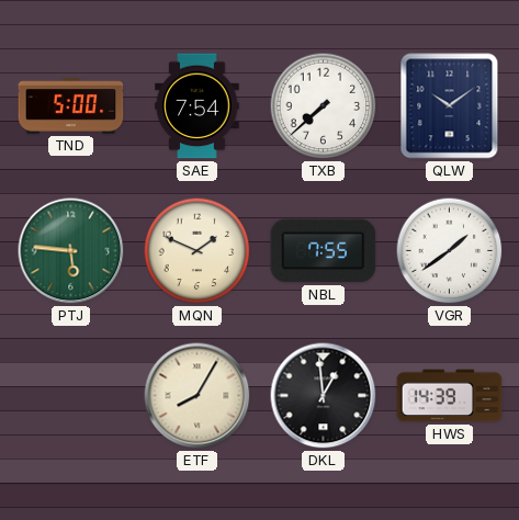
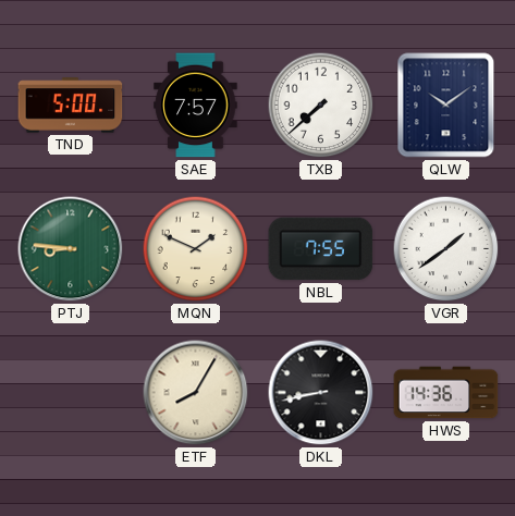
SAE: 7:54 -> 7:57 (196, 106)
PTJ: 5:46 -> 8:46 (71, 249)
DKL: 12:59 -> 8:43 (321, 393)
HWS: 14:39 -> 14:36 (446, 393)
